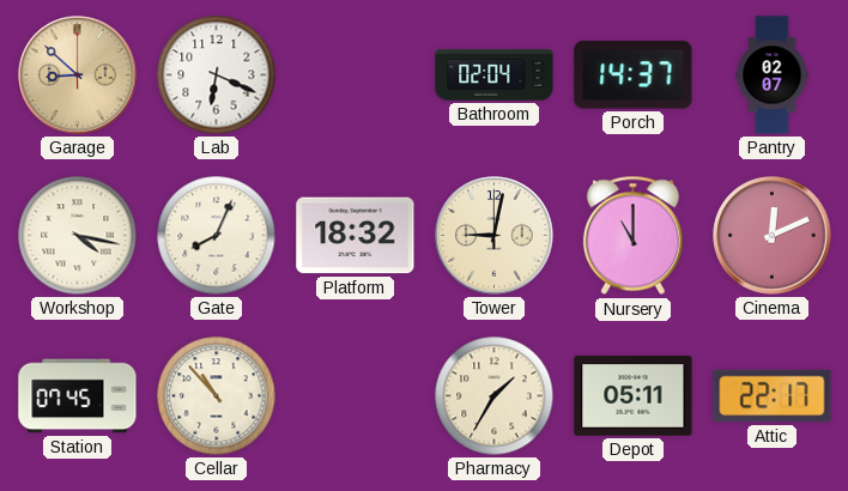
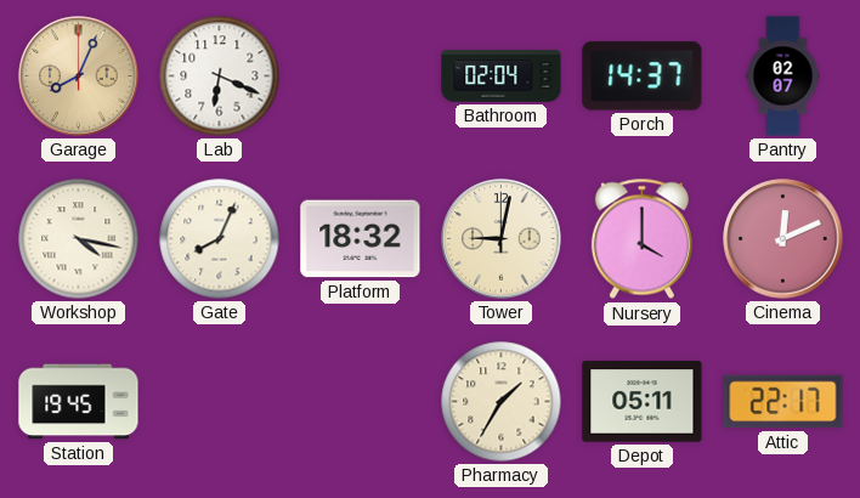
Garage: 8:52 -> 8:04 (79, 77)
Nursery: 11:00 -> 4:00 (641, 239)
Station: 07:45 -> 19:45 (79, 402)
Cellar: 10:53 -> none (217, 396)
